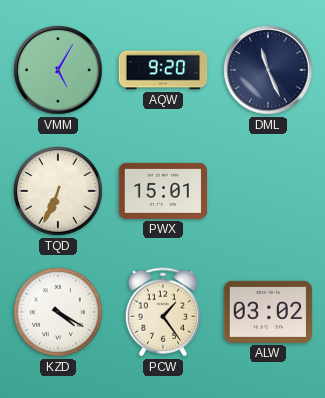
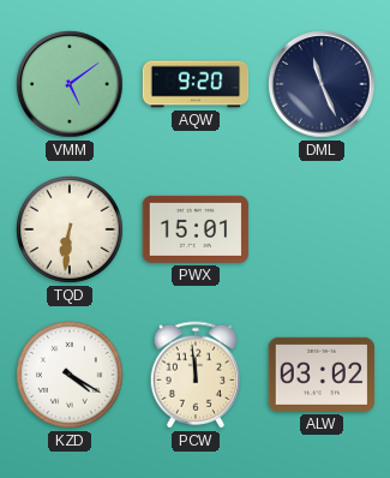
VMM: 5:05 -> 5:09 (70, 84)
TQD: 6:34 -> 6:31 (70, 229)
PCW: 1:24 -> 11:59 (196, 375)
